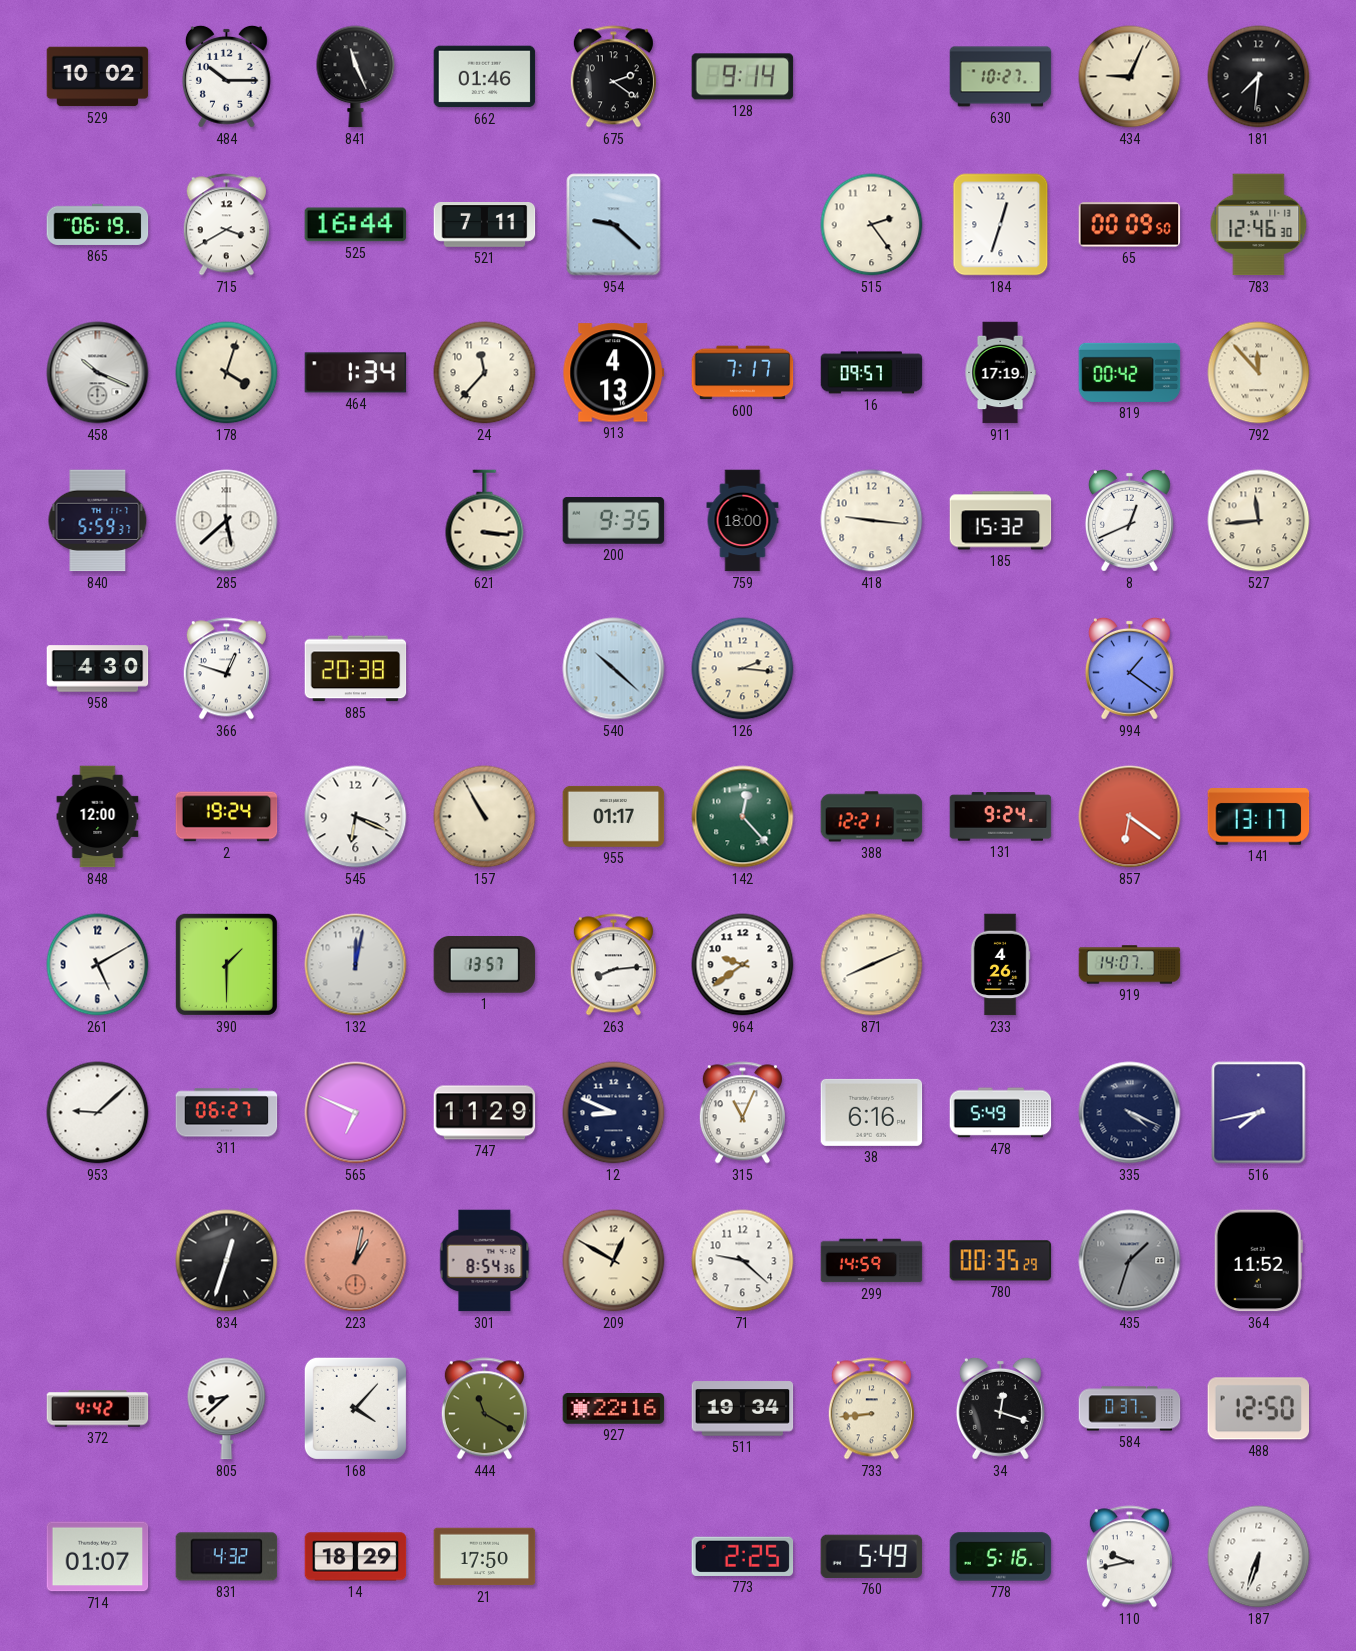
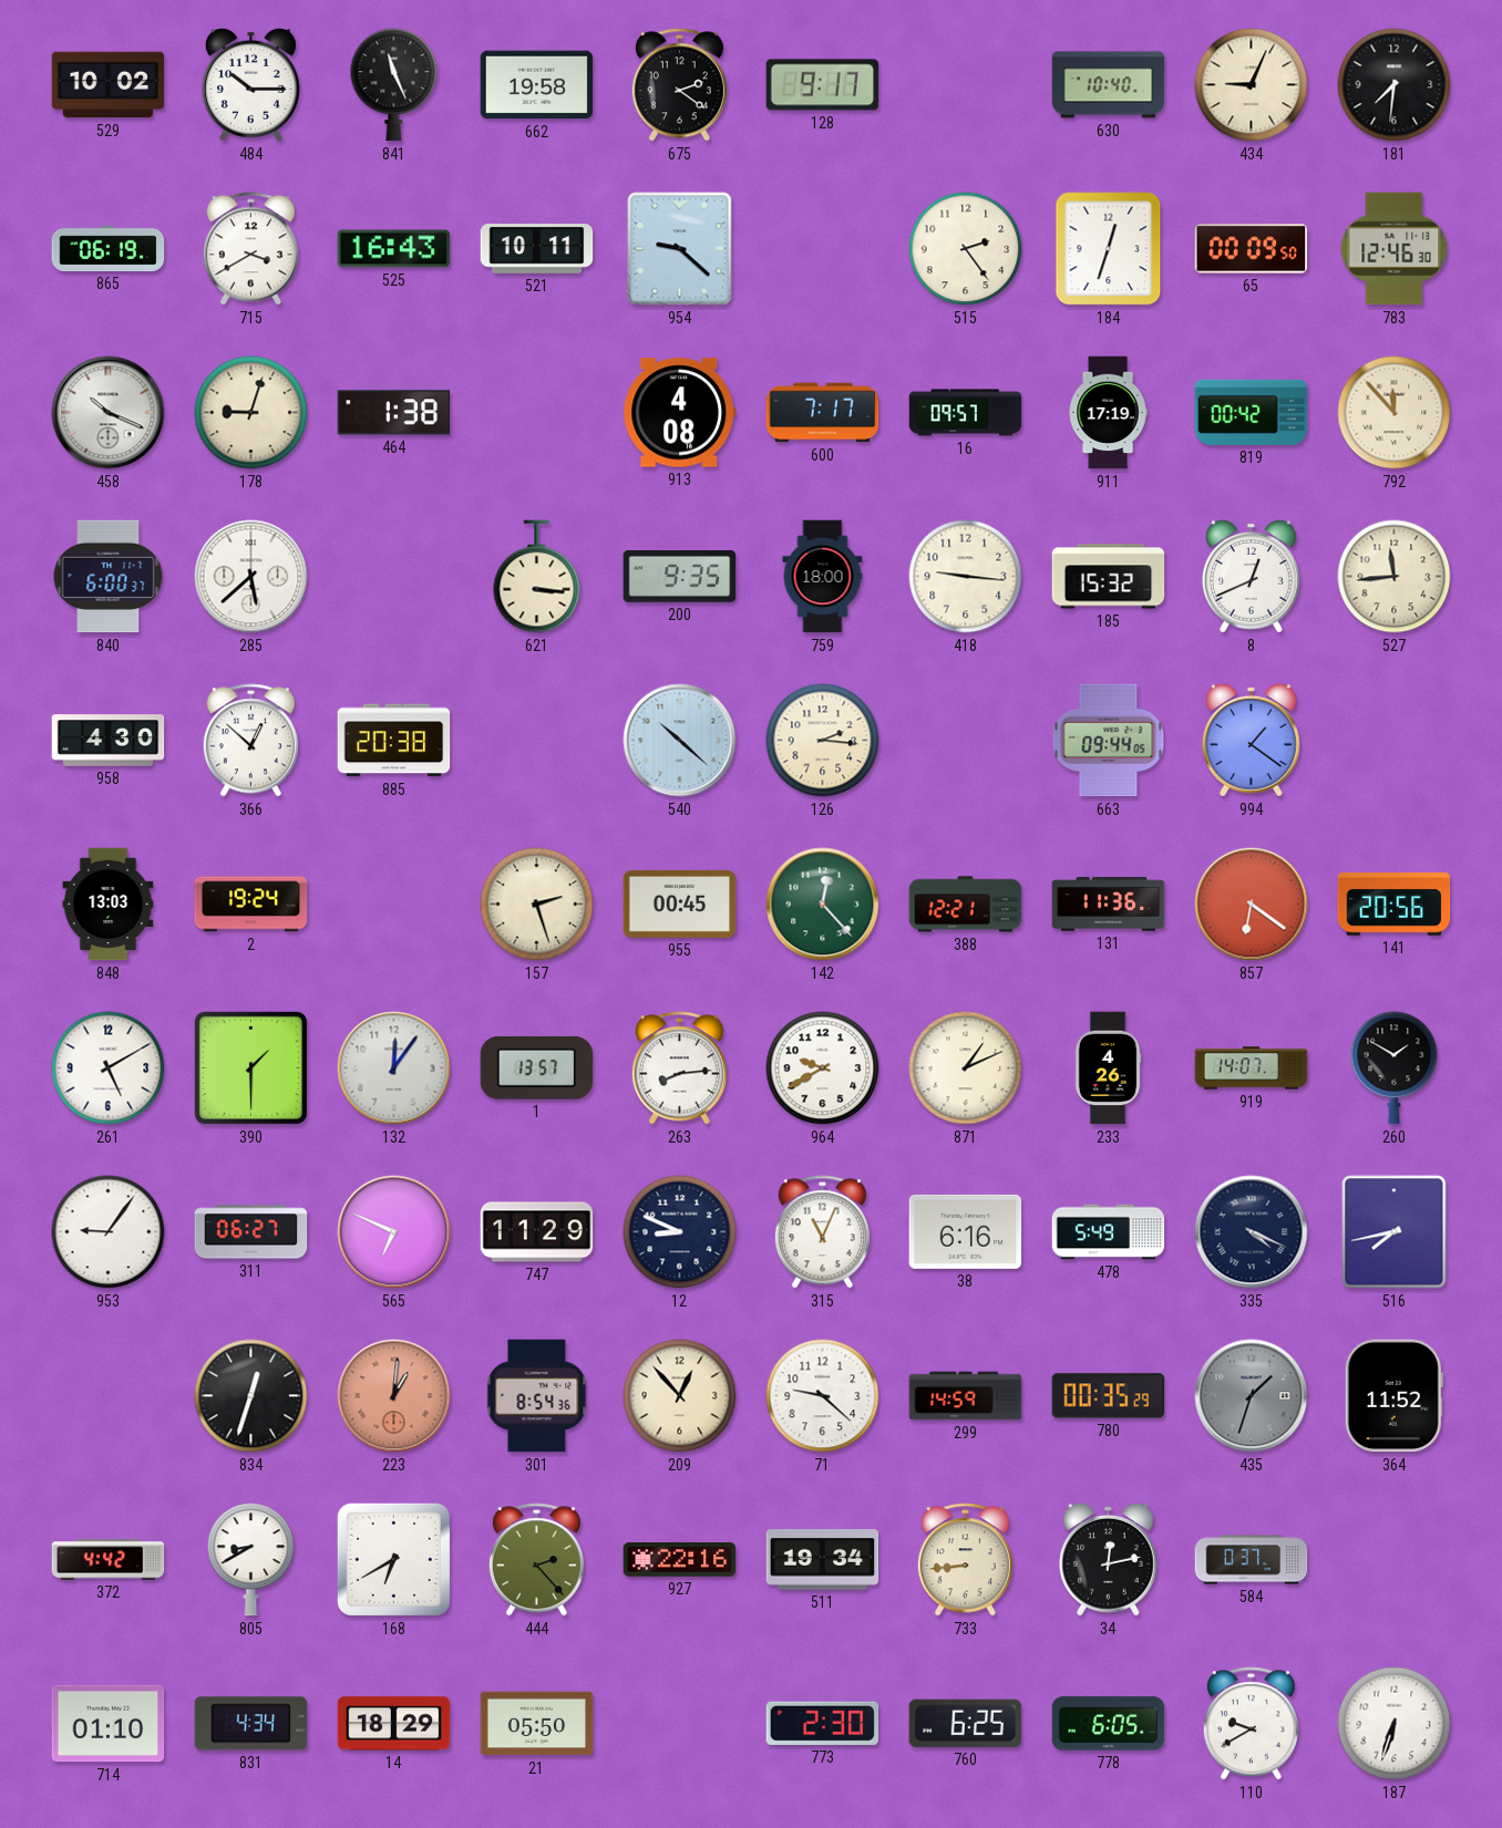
662: 01:46 -> 19:58 (537, 85)
128: 9:14 -> 9:17 (823, 85)
630: 10:27 -> 10:40 (1109, 85)
525: 16:44 -> 16:43 (394, 249)
521: 7:11 -> 10:11 (537, 249)
178: 4:03 -> 9:03 (251, 413)
464: 1:34 -> 1:38 (394, 413)
24: 11:37 -> none (485, 373)
913: 4:13 -> 4:08 (680, 413)
840: 5:59 -> 6:00 (109, 577)
366: 12:48 -> 12:52 (250, 741)
663: none -> 09:44 (1109, 741)
848: 12:00 -> 13:03 (109, 905)
545: 6:19 -> none (356, 817)
157: 10:55 -> 2:27 (537, 905)
955: 01:17 -> 00:45 (680, 903)
131: 9:24 -> 11:36 (1109, 905)
141: 13:17 -> 20:56 (1395, 905)
132: 12:02 -> 12:06 (394, 1068)
964: 9:39 -> 9:40 (823, 1068)
871: 8:11 -> 1:11 (966, 1068)
260: none -> 1:50 (1395, 1068)
953: 9:08 -> 9:06 (109, 1232)
223: 1:02 -> 1:01 (394, 1396)
209: 12:50 -> 12:53 (680, 1396)
805: 8:38 -> 8:40 (251, 1560)
168: 4:07 -> 6:40 (393, 1559)
444: 11:20 -> 2:23 (536, 1560)
34: 12:18 -> 12:13 (1108, 1559)
488: 12:50 -> none (1258, 1409)
714: 01:07 -> 01:10 (109, 1724)
831: 4:32 -> 4:34 (251, 1724)
21: 17:50 -> 05:50 (537, 1724)
773: 2:25 -> 2:30 (823, 1723)
760: 5:49 -> 6:25 (966, 1723)
778: 5:16 -> 6:05 (1109, 1724)
110: 9:43 -> 9:40 (1251, 1724)
